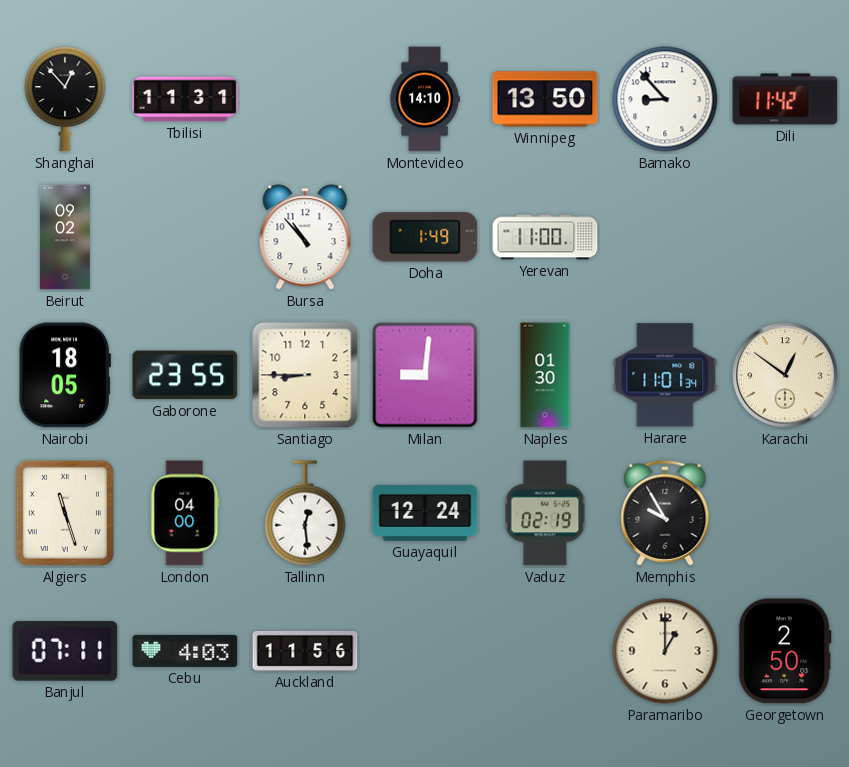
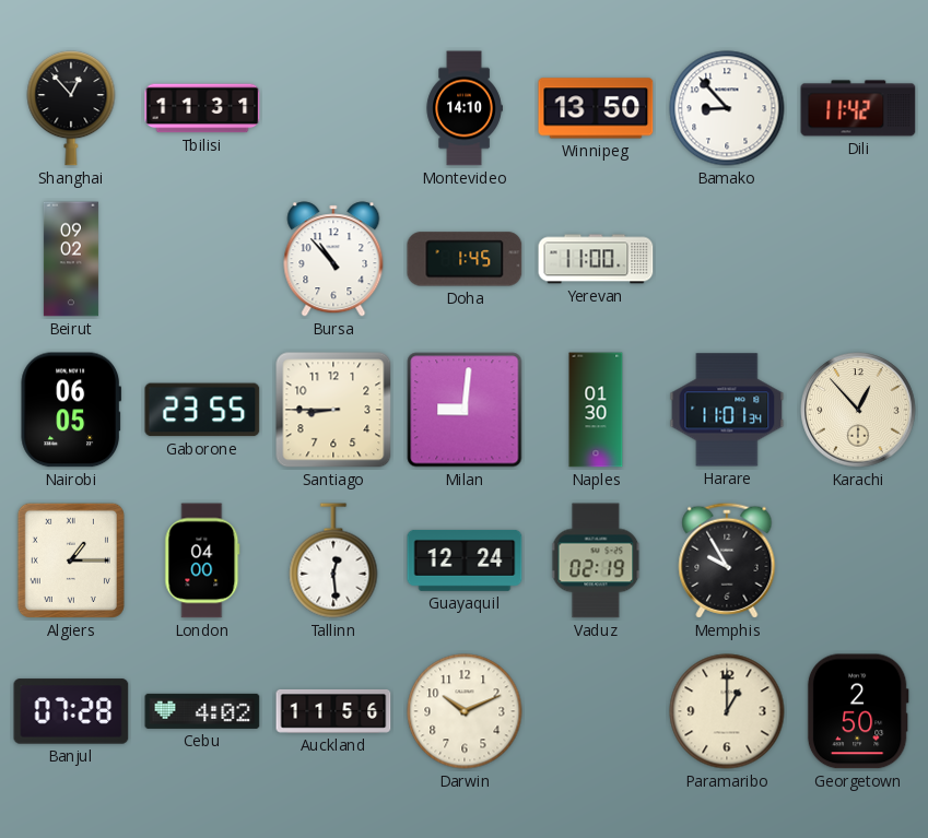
Doha: 1:49 -> 1:45 (465, 259)
Nairobi: 18:05 -> 06:05 (70, 410)
Karachi: 12:51 -> 12:53 (858, 410)
Algiers: 11:27 -> 1:15 (71, 560)
Banjul: 07:11 -> 07:28 (71, 711)
Cebu: 4:03 -> 4:02 (202, 711)
Darwin: none -> 10:11 (465, 711)
